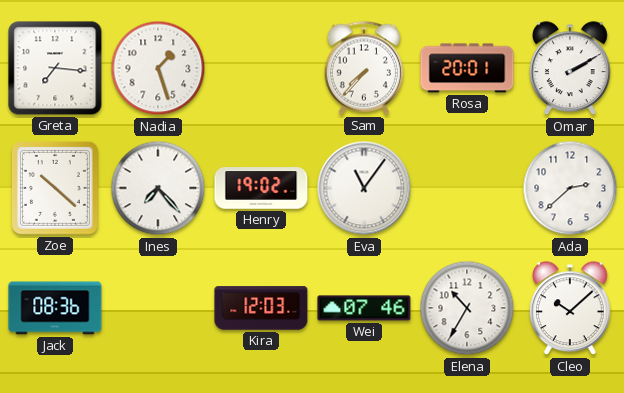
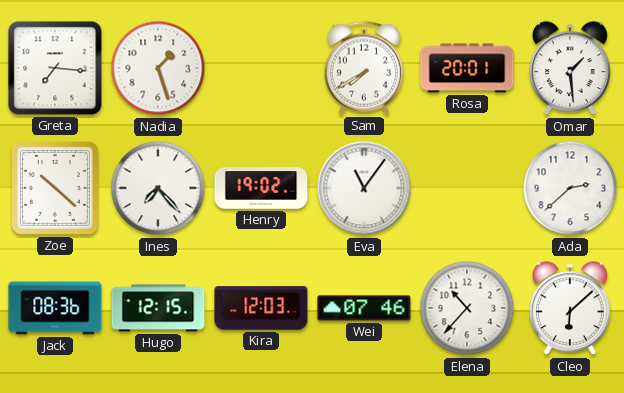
Sam: 7:37 -> 7:40 (363, 68)
Omar: 2:10 -> 1:29 (571, 69)
Hugo: none -> 12:15 (158, 308)
Elena: 10:35 -> 10:37 (467, 308)
Cleo: 10:08 -> 6:08 (571, 309)
